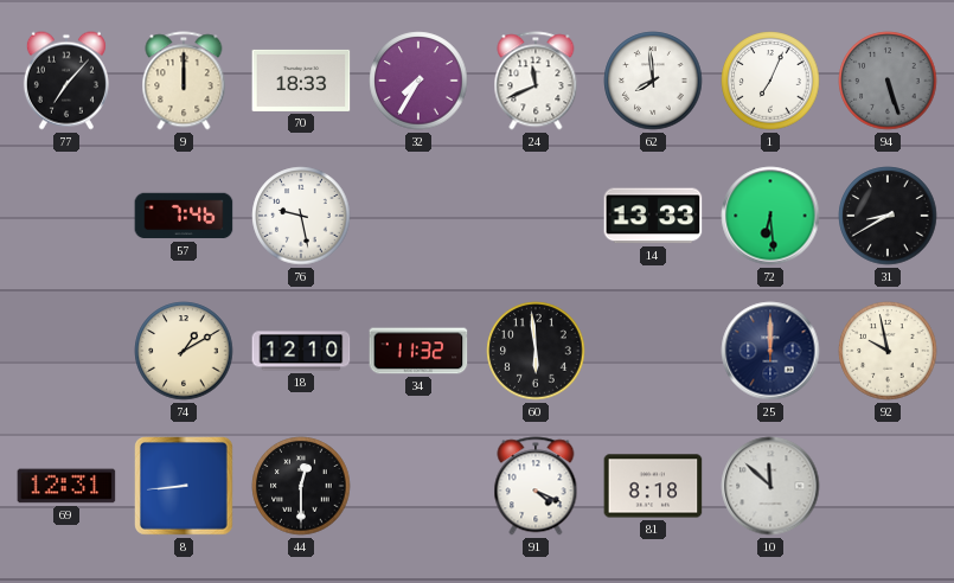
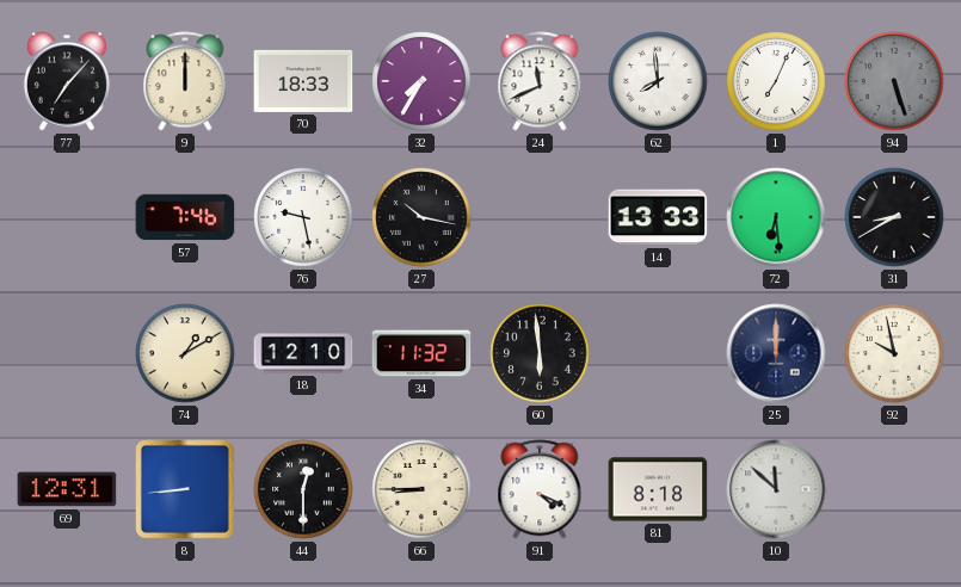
27: none -> 10:17 (421, 217)
66: none -> 8:45 (421, 489)
